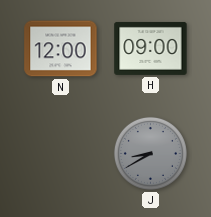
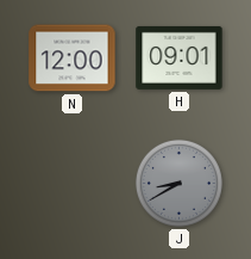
H: 09:00 -> 09:01 (180, 57)
